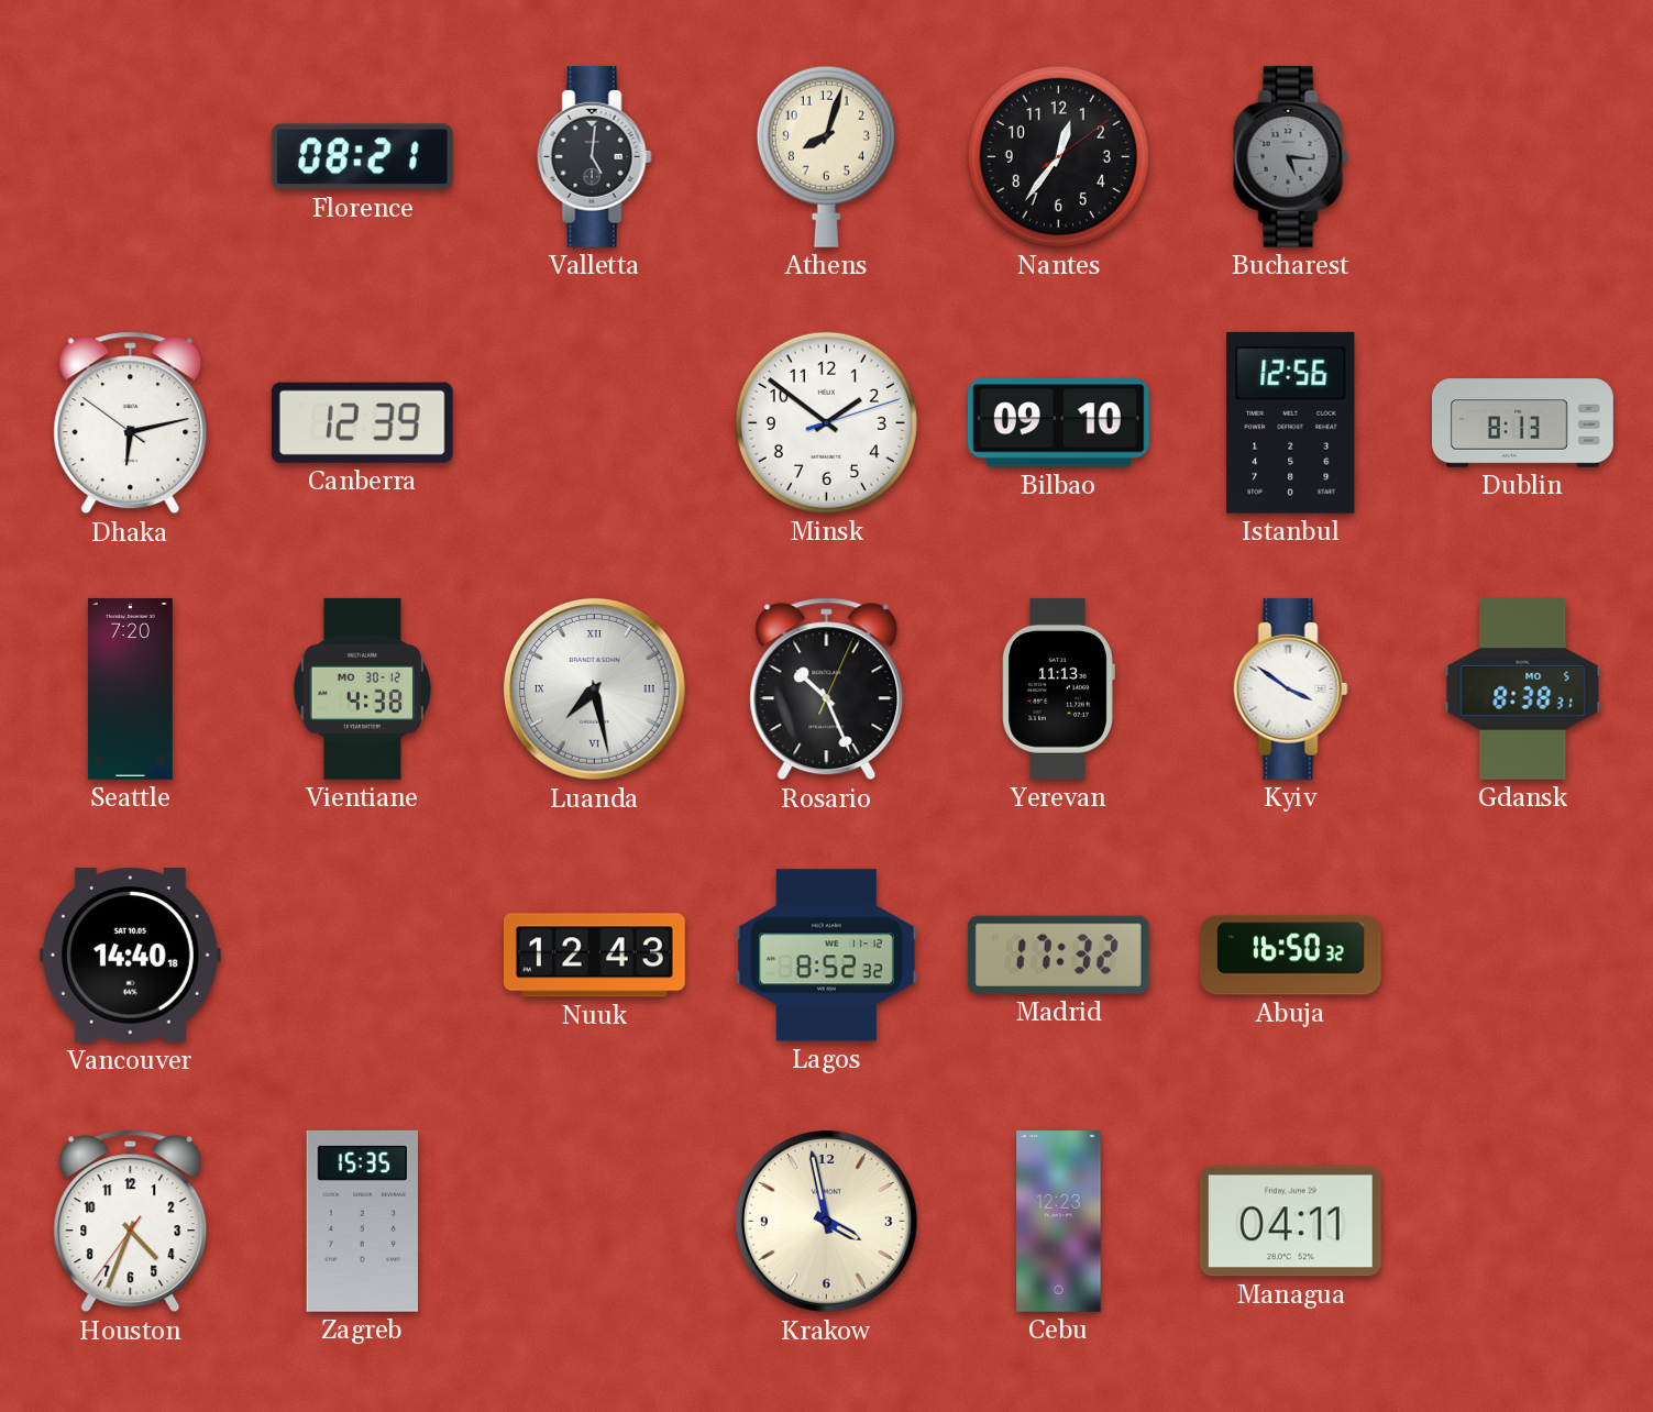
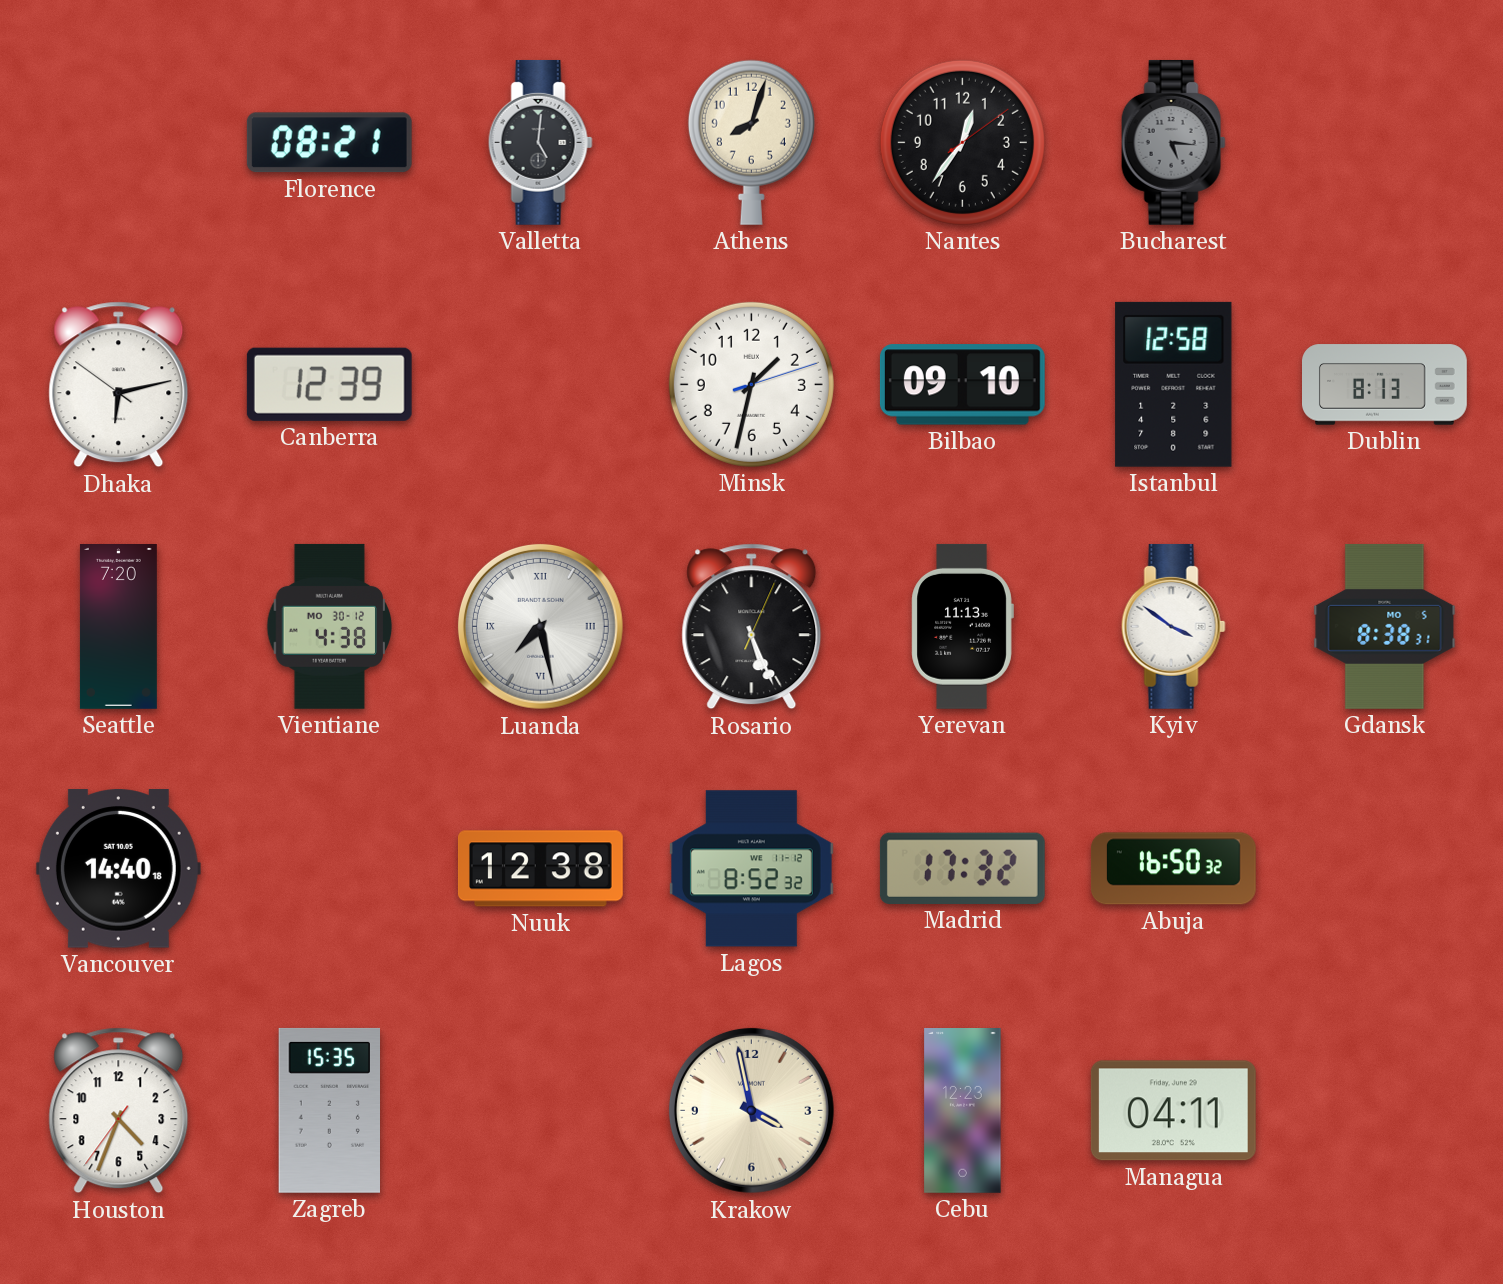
Minsk: 1:51 -> 1:32 (751, 384)
Istanbul: 12:56 -> 12:58 (1174, 384)
Rosario: 10:26 -> 5:26 (752, 627)
Nuuk: 12:43 -> 12:38 (540, 869)
